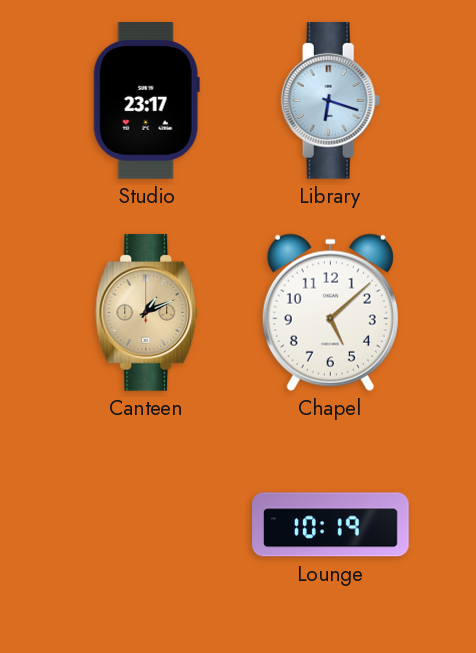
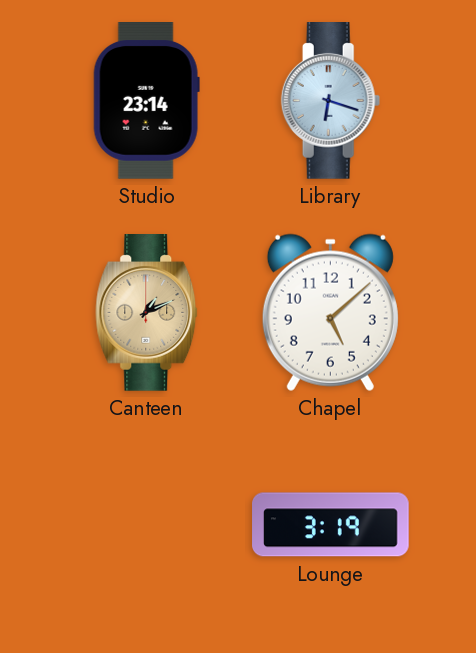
Studio: 23:17 -> 23:14 (146, 101)
Lounge: 10:19 -> 3:19 (331, 525)
